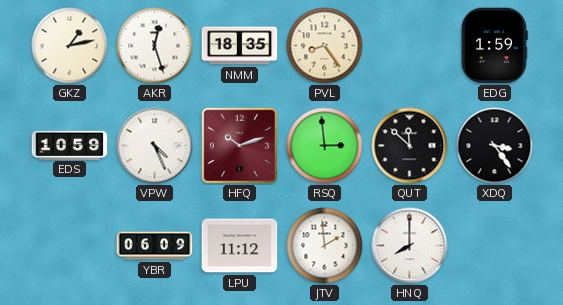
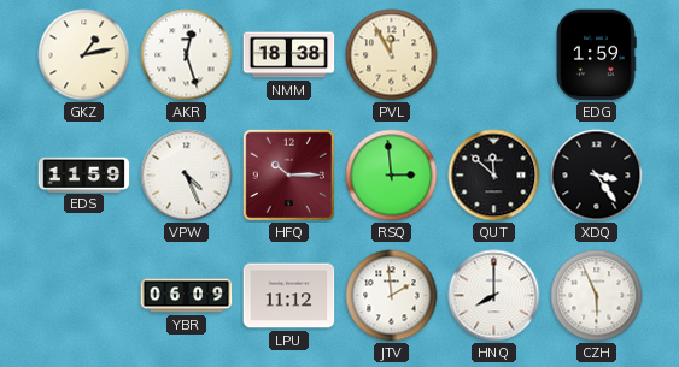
NMM: 18:35 -> 18:38 (289, 55)
PVL: 8:24 -> 11:55 (392, 55)
EDS: 10:59 -> 11:59 (84, 174)
HFQ: 10:12 -> 10:15 (288, 174)
CZH: none -> 5:56 (597, 296)
